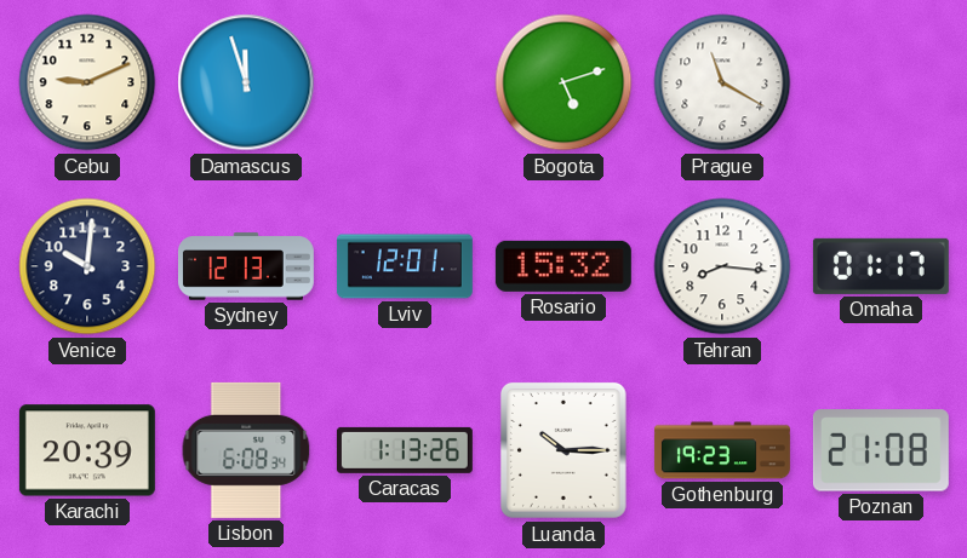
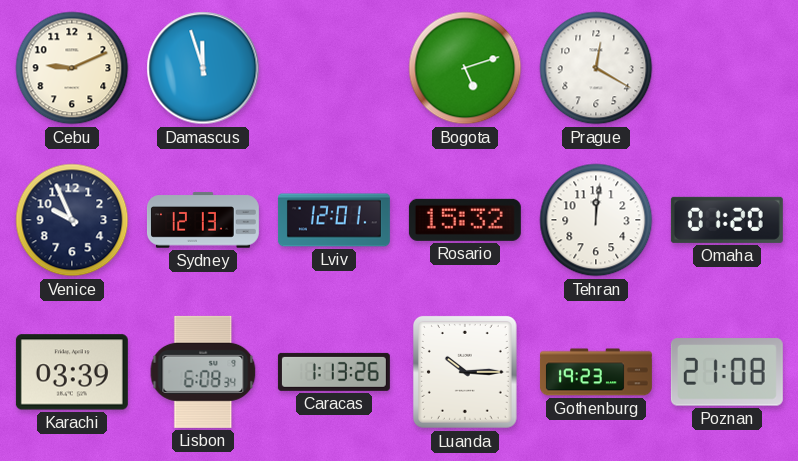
Prague: 11:20 -> 12:20 (596, 68)
Venice: 10:01 -> 9:56 (72, 220)
Tehran: 8:16 -> 12:01 (596, 220)
Omaha: 01:17 -> 01:20 (727, 220)
Karachi: 20:39 -> 03:39 (72, 372)
